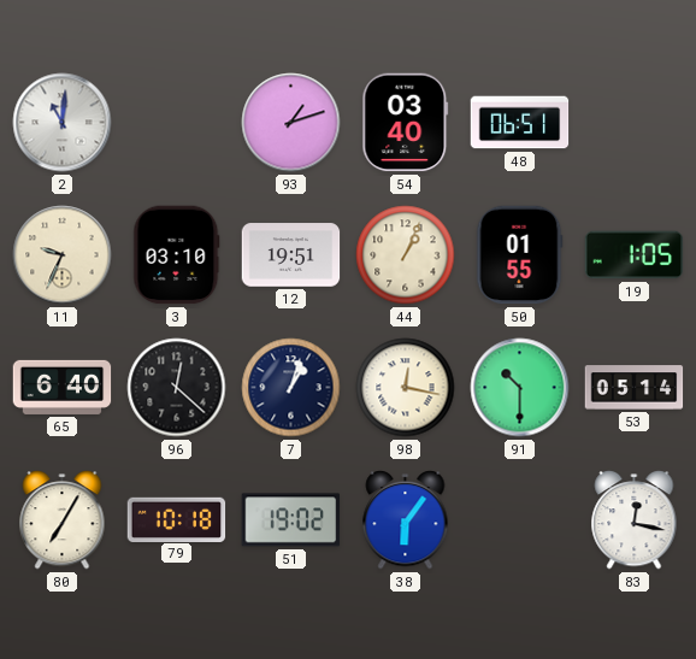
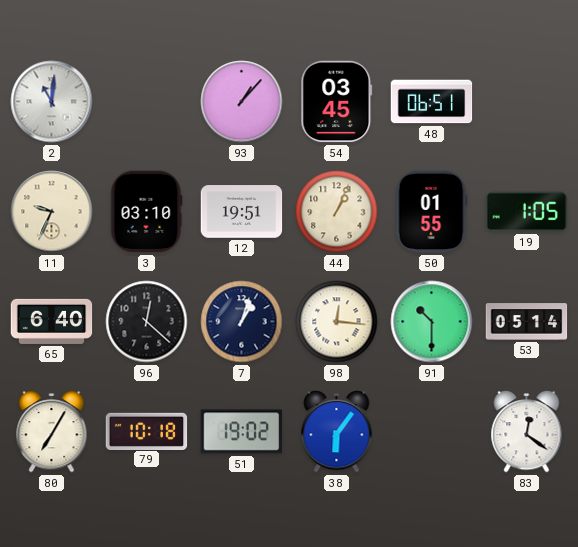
93: 1:12 -> 1:07 (242, 102)
54: 03:40 -> 03:45 (337, 102)
98: 12:17 -> 12:16 (337, 322)
83: 12:17 -> 12:21 (527, 432)
